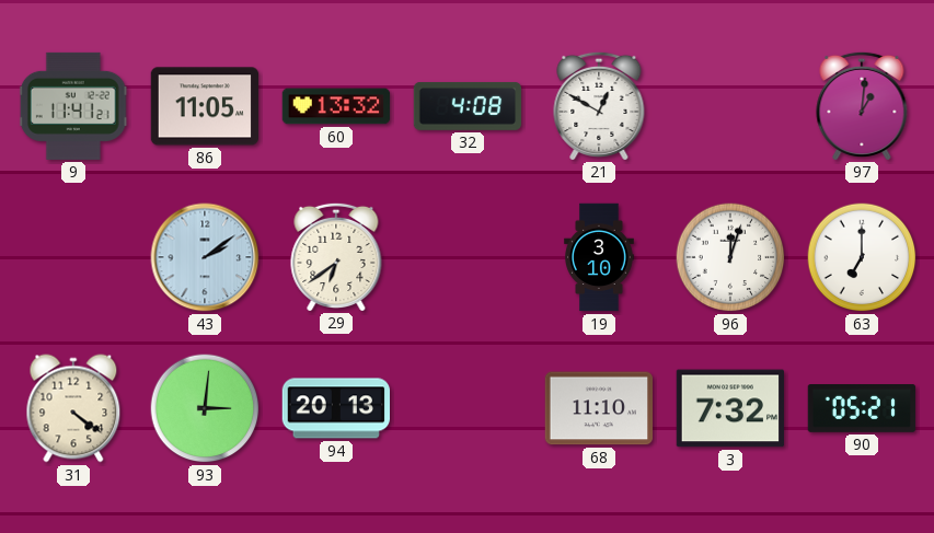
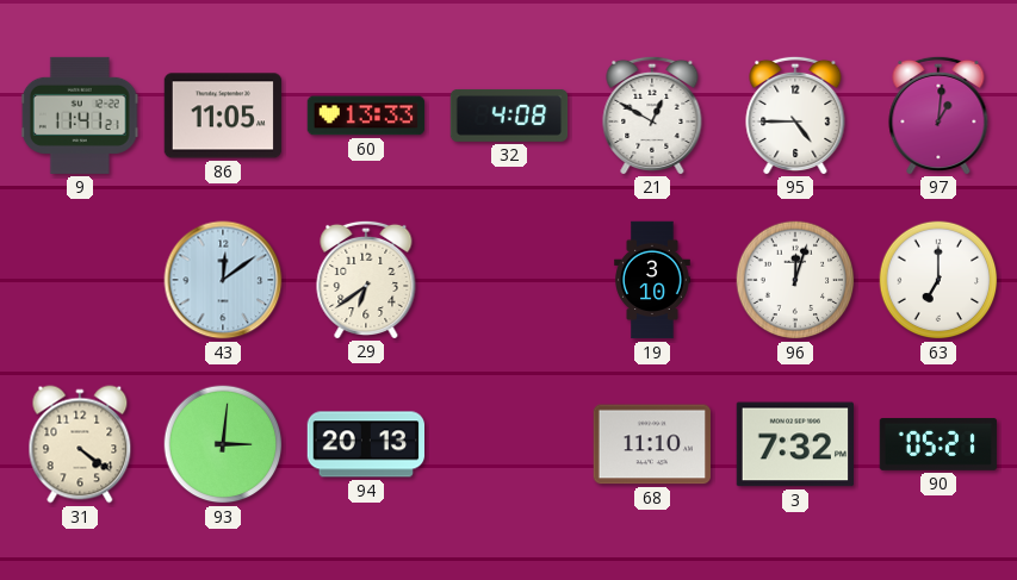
60: 13:32 -> 13:33 (366, 116)
95: none -> 4:45 (795, 114)
43: 2:09 -> 12:09 (223, 280)
